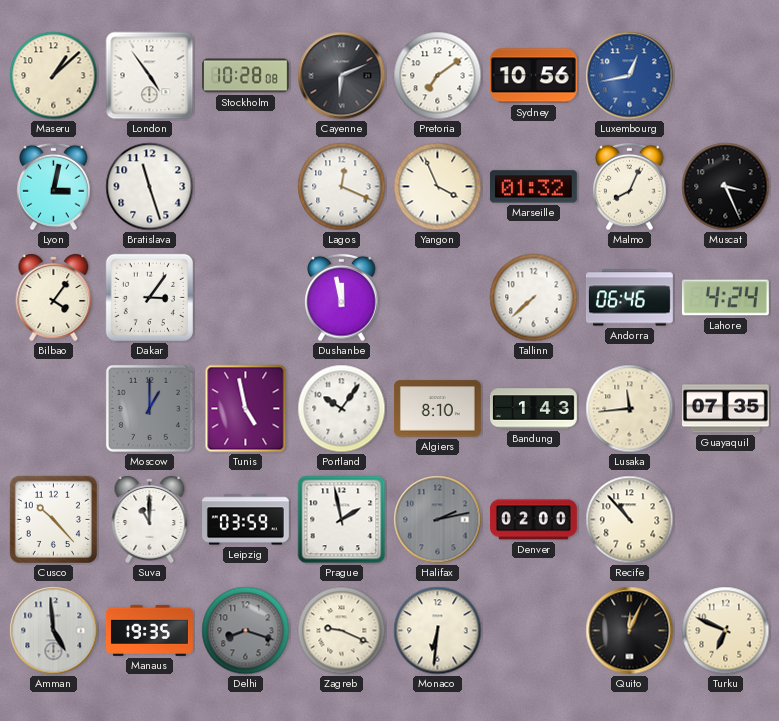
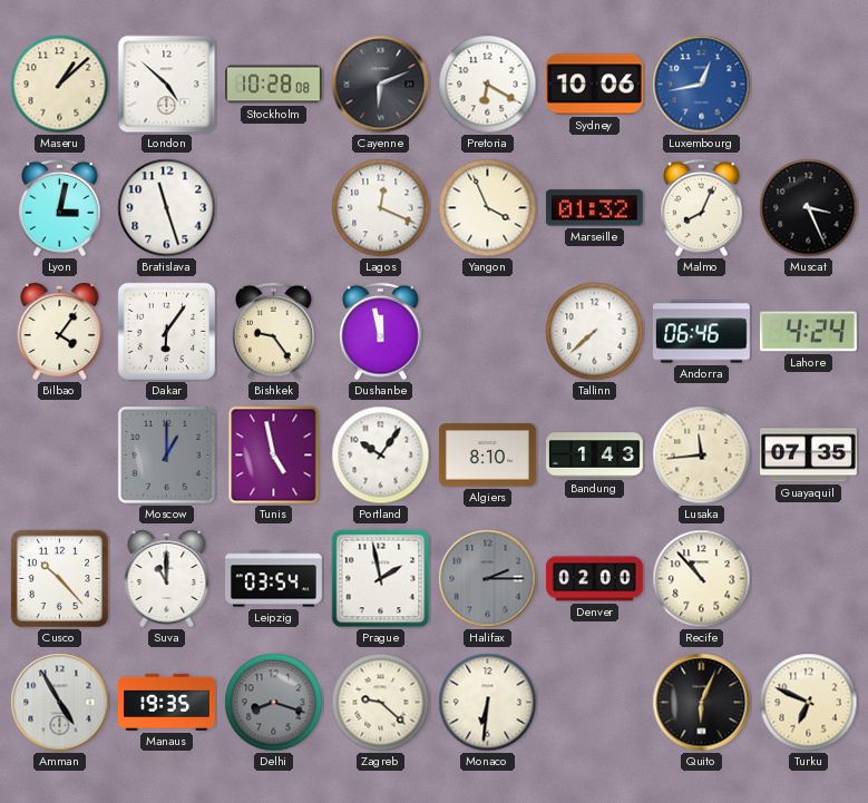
London: 4:54 -> 4:52 (167, 85)
Pretoria: 7:09 -> 6:20 (488, 85)
Sydney: 10:56 -> 10:06 (594, 85)
Dakar: 3:06 -> 6:06 (166, 331)
Bishkek: none -> 9:24 (274, 332)
Leipzig: 03:59 -> 03:54 (274, 579)
Halifax: 2:13 -> 2:15 (488, 579)
Amman: 4:59 -> 4:55 (60, 703)
Zagreb: 9:19 -> 9:22 (381, 703)
Quito: 12:04 -> 6:04 (702, 703)
